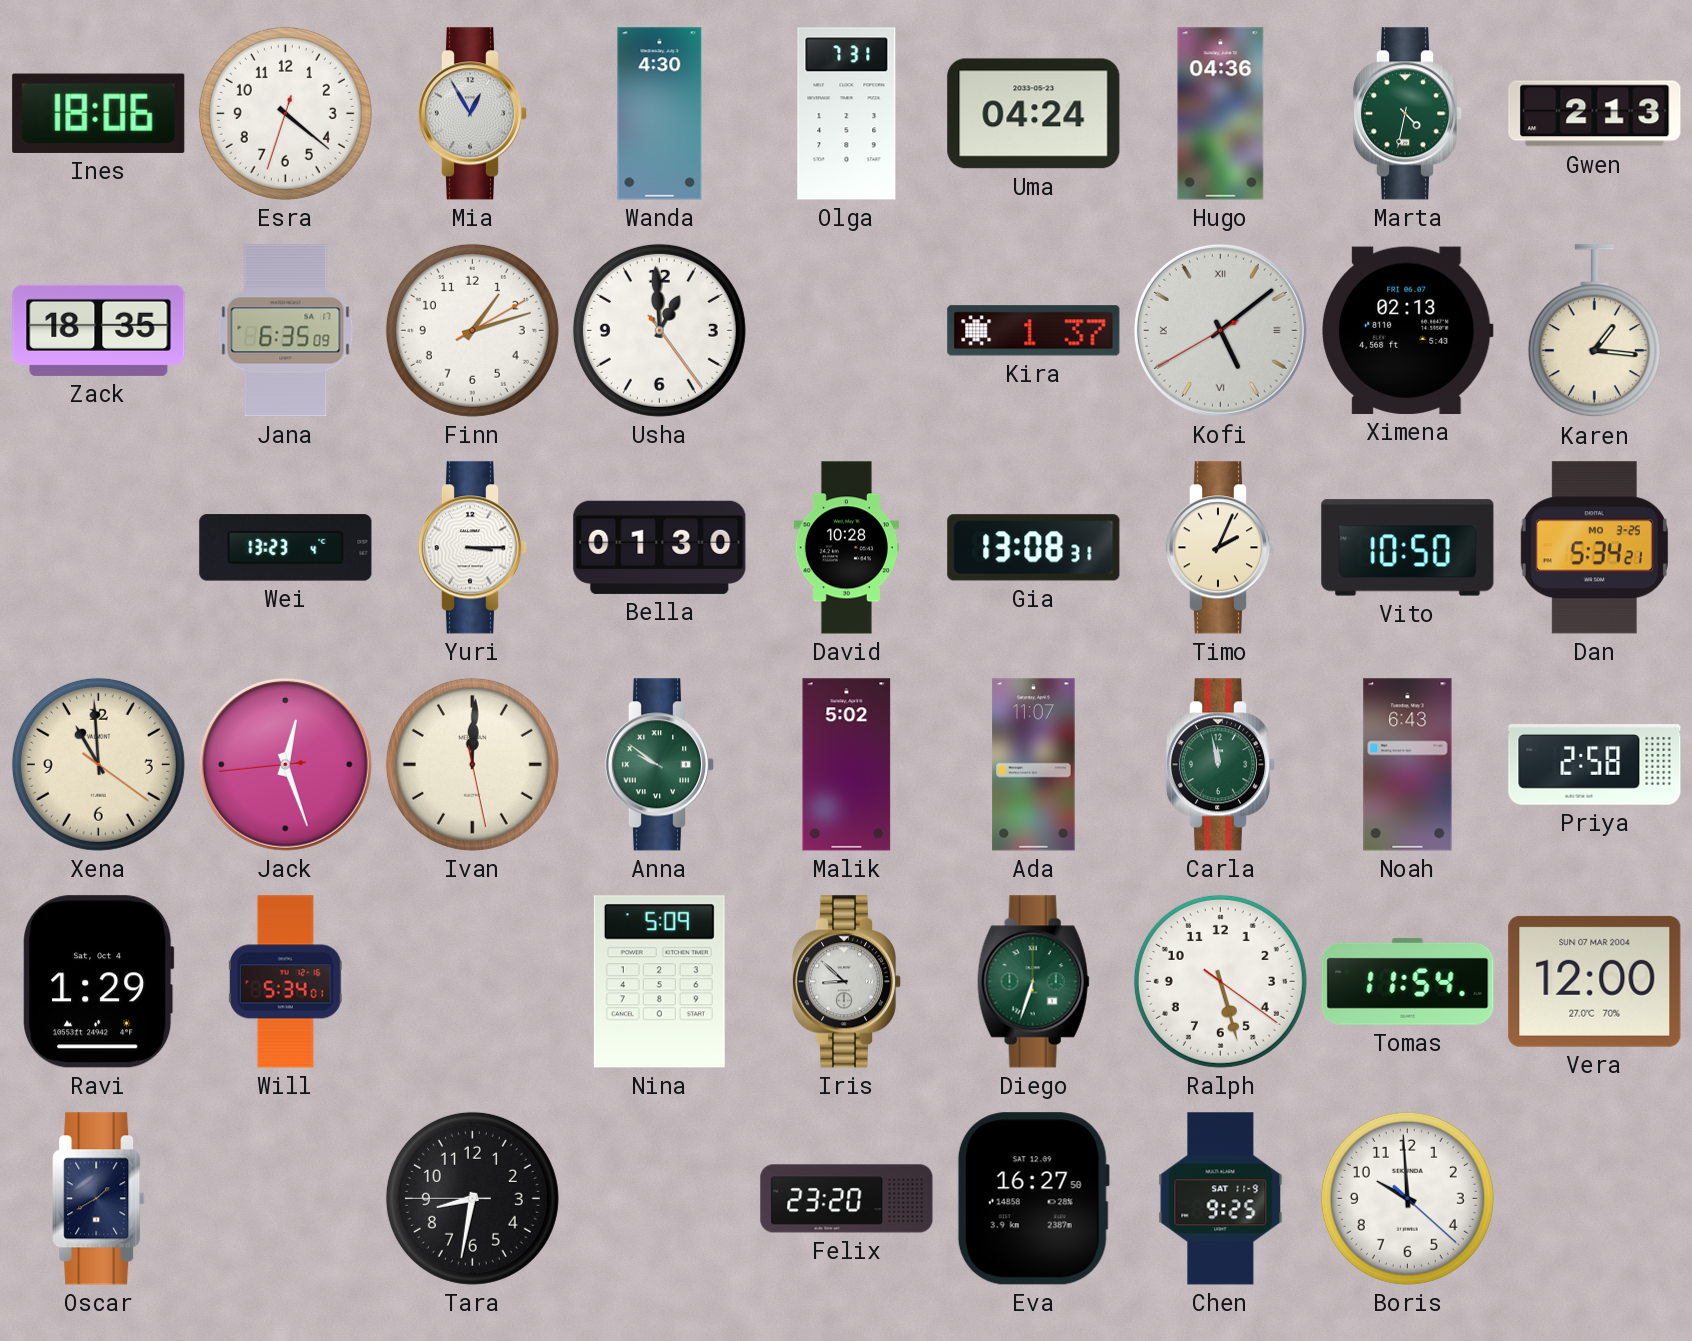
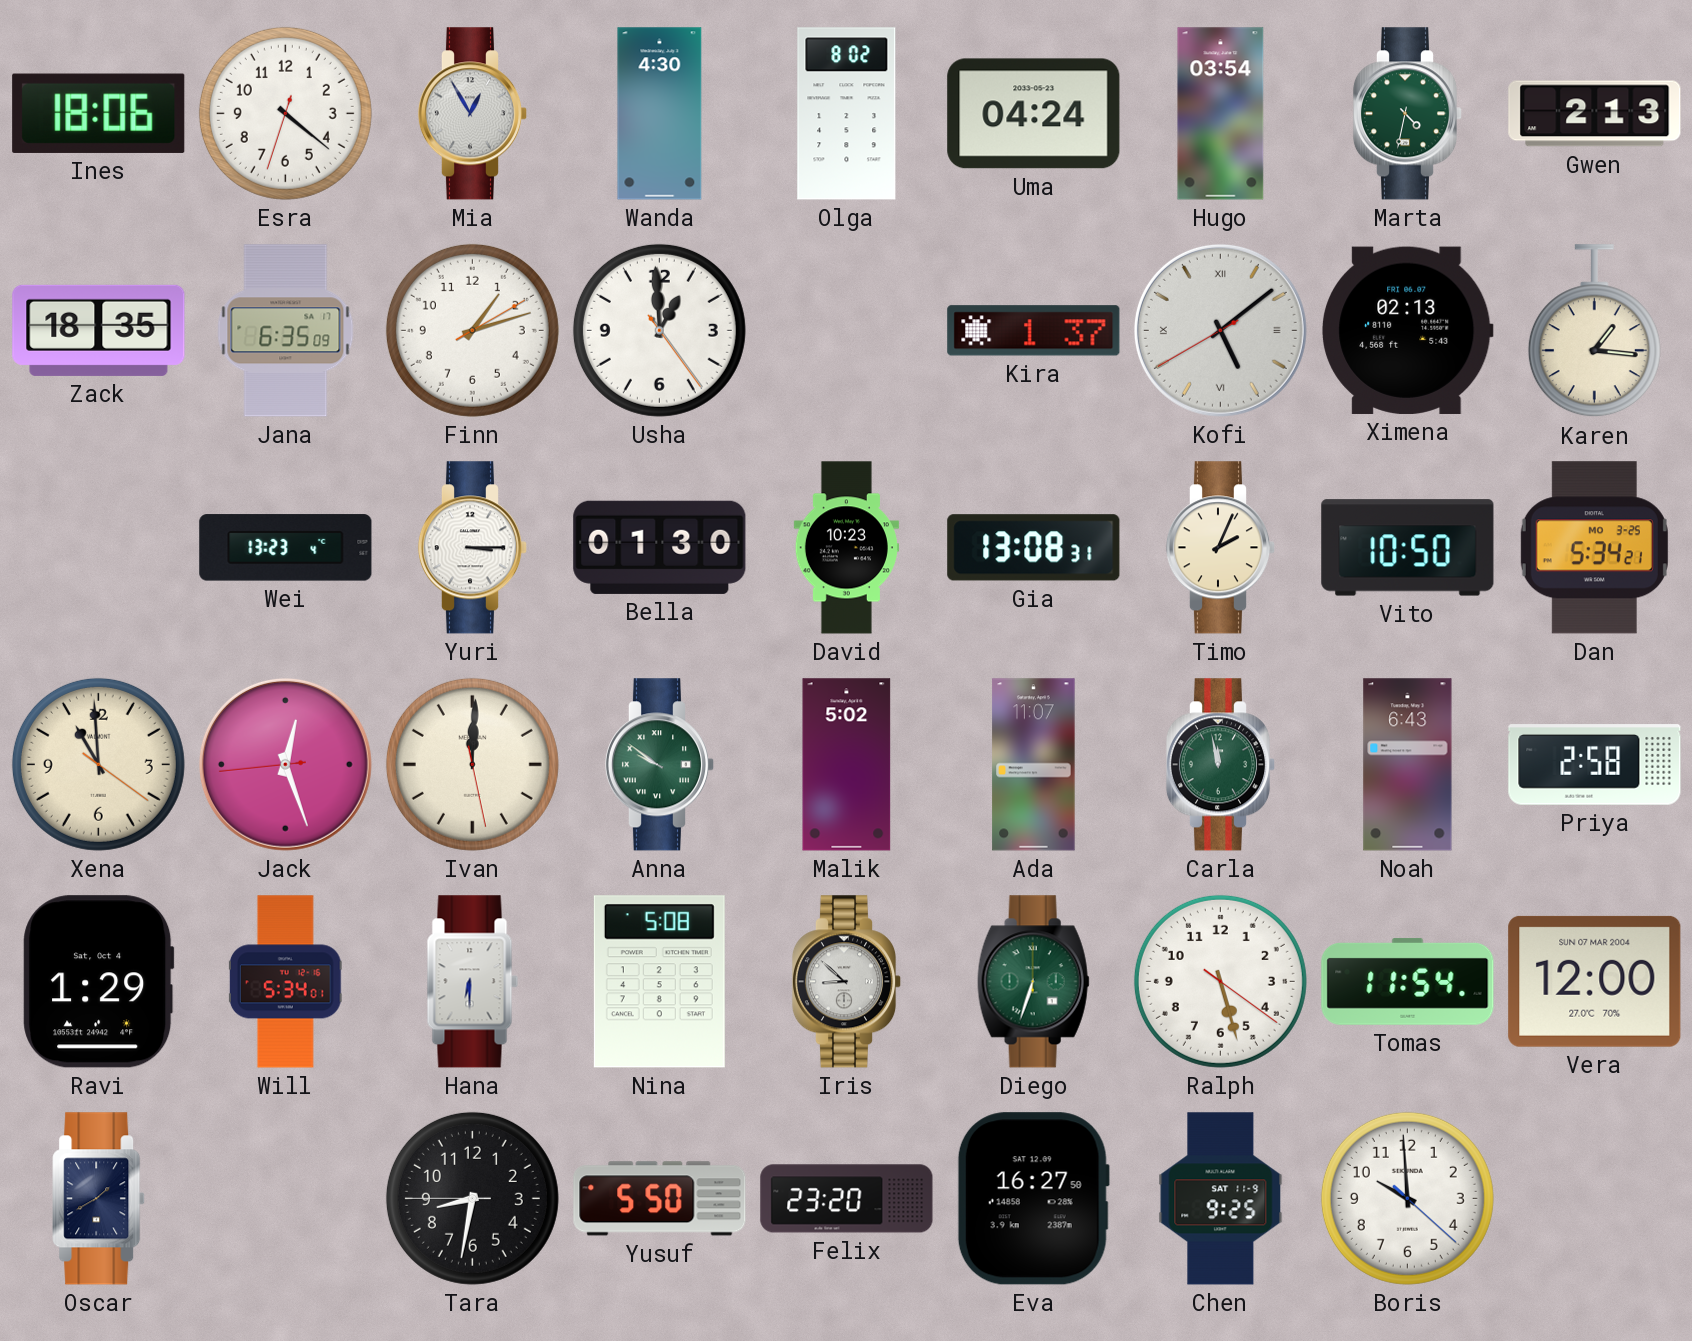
Olga: 7:31 -> 8:02 (847, 114)
Hugo: 04:36 -> 03:54 (1221, 114)
David: 10:28 -> 10:23 (846, 548)
Hana: none -> 6:30 (473, 982)
Nina: 5:09 -> 5:08 (659, 982)
Yusuf: none -> 5:50 (660, 1199)
